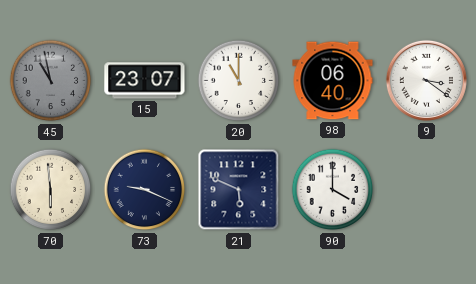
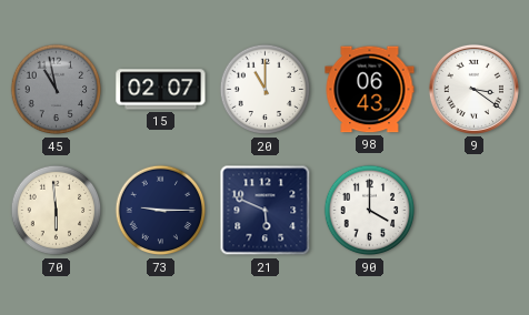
15: 23:07 -> 02:07 (161, 90)
98: 06:40 -> 06:43 (370, 90)
73: 9:19 -> 9:15 (161, 211)
